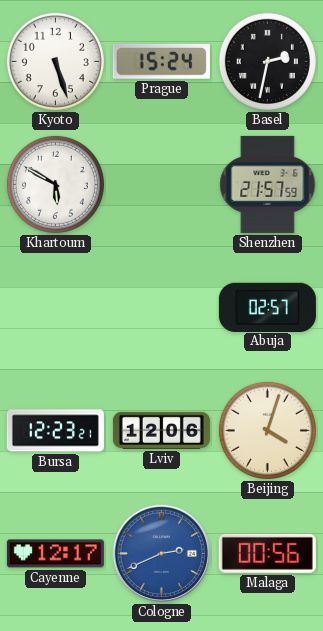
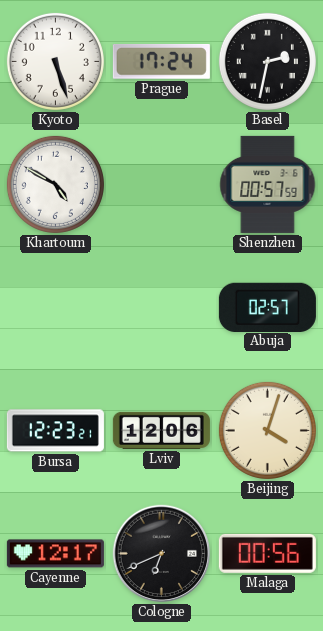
Prague: 15:24 -> 17:24 (161, 62)
Khartoum: 5:50 -> 4:50 (55, 184)
Shenzhen: 21:57 -> 00:57 (268, 184)
Cologne: 2:41 -> 6:41 (162, 554)
Cologne dial: blue -> black (162, 554)
